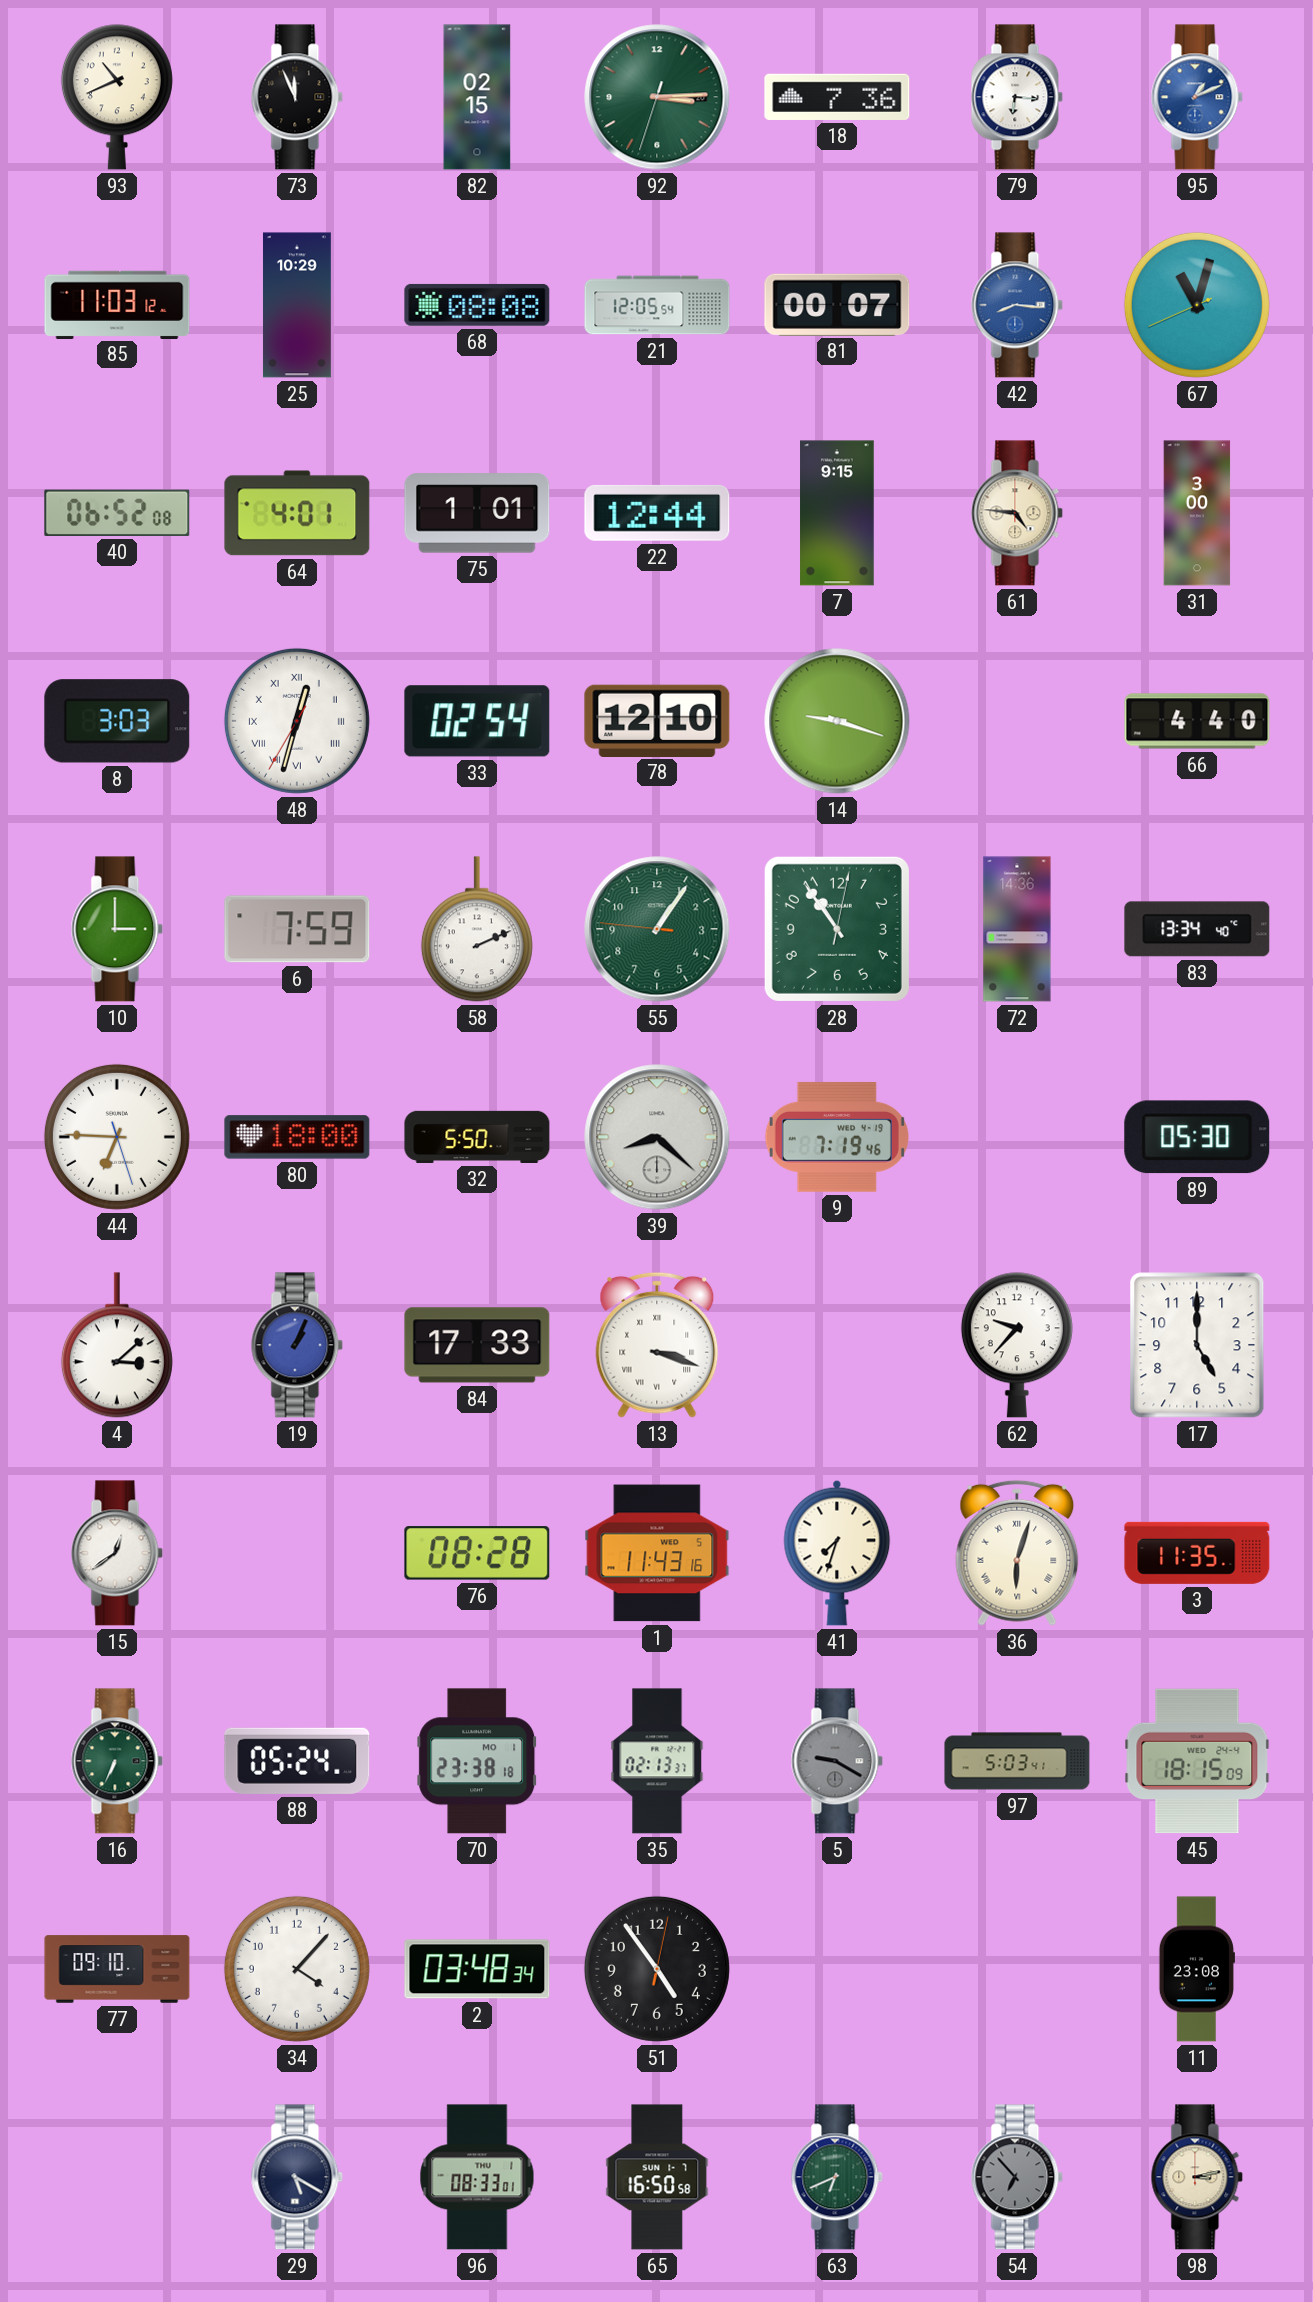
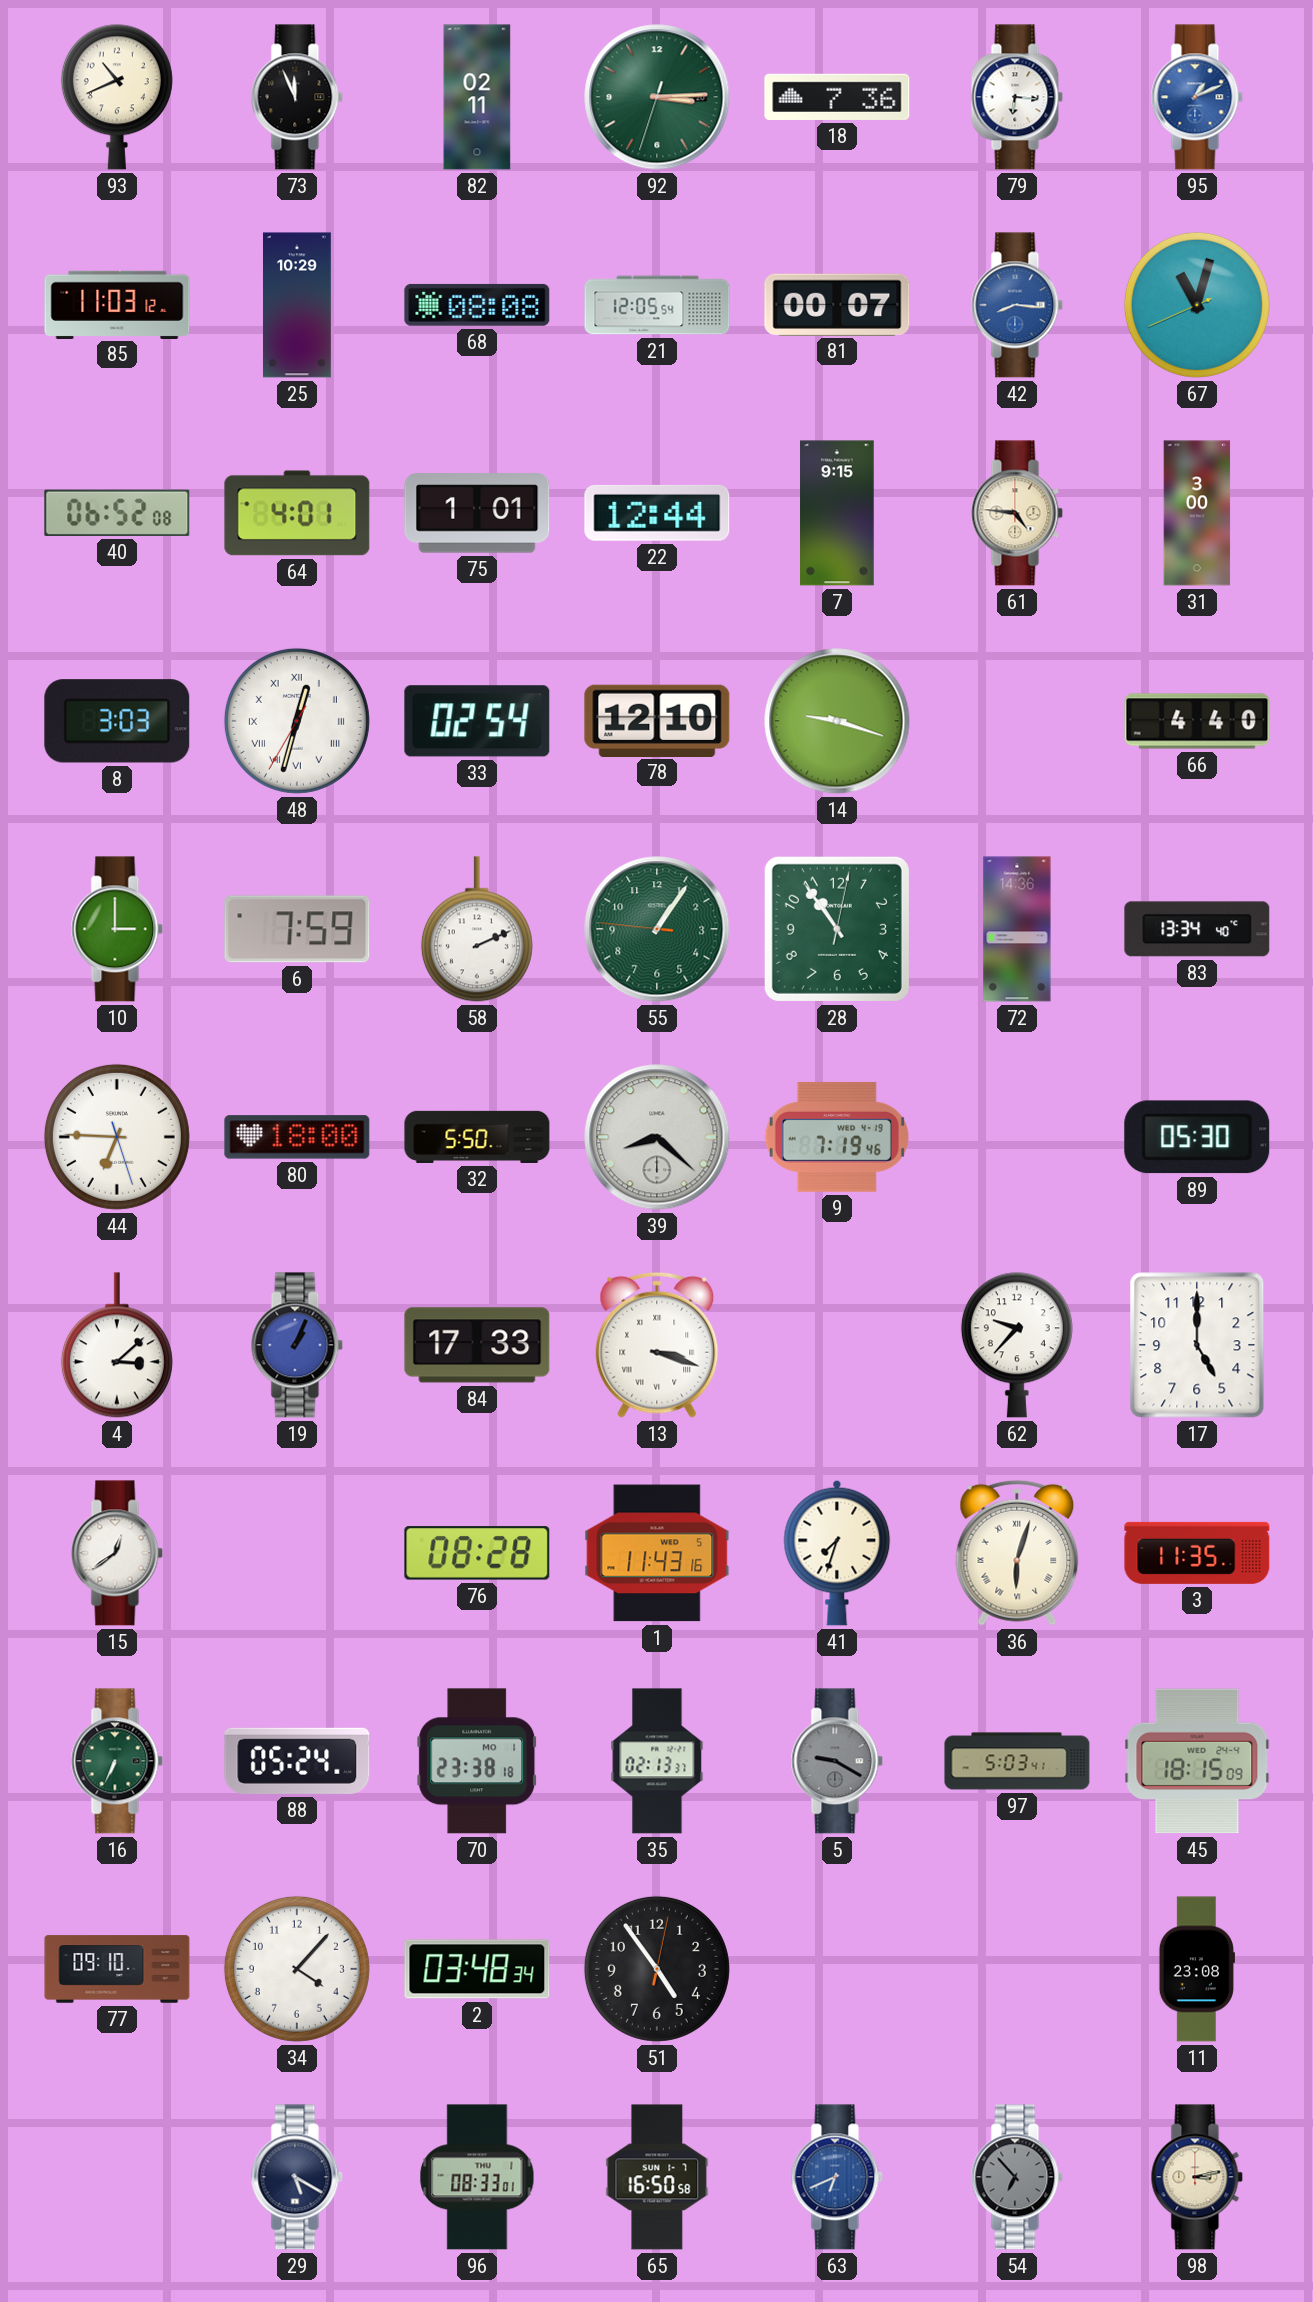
82: 02:15 -> 02:11 (477, 97)
63 dial: green -> blue (837, 2177)
